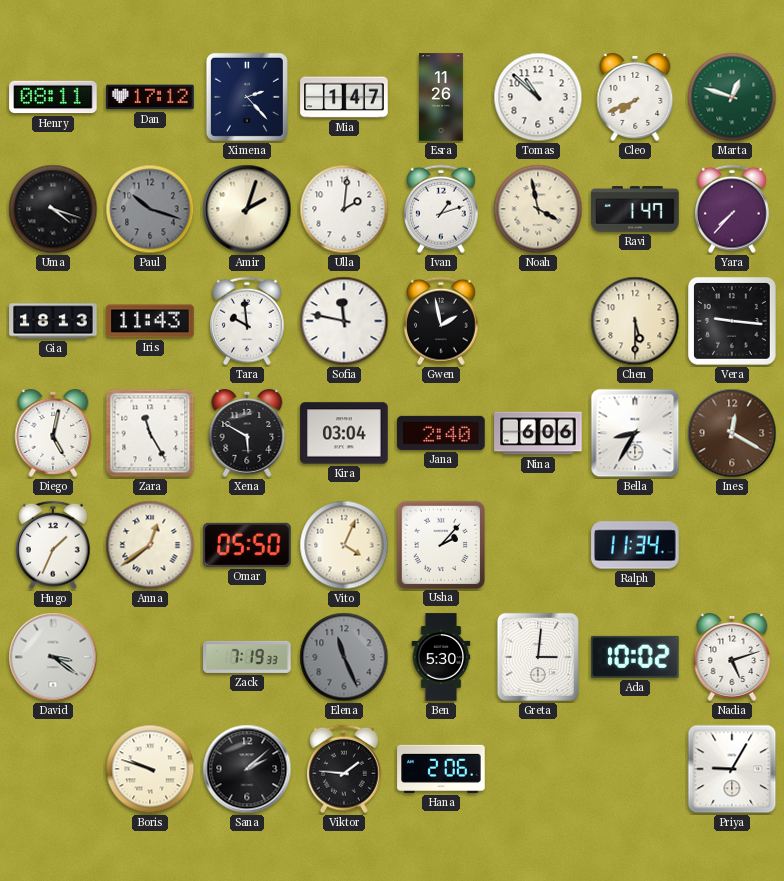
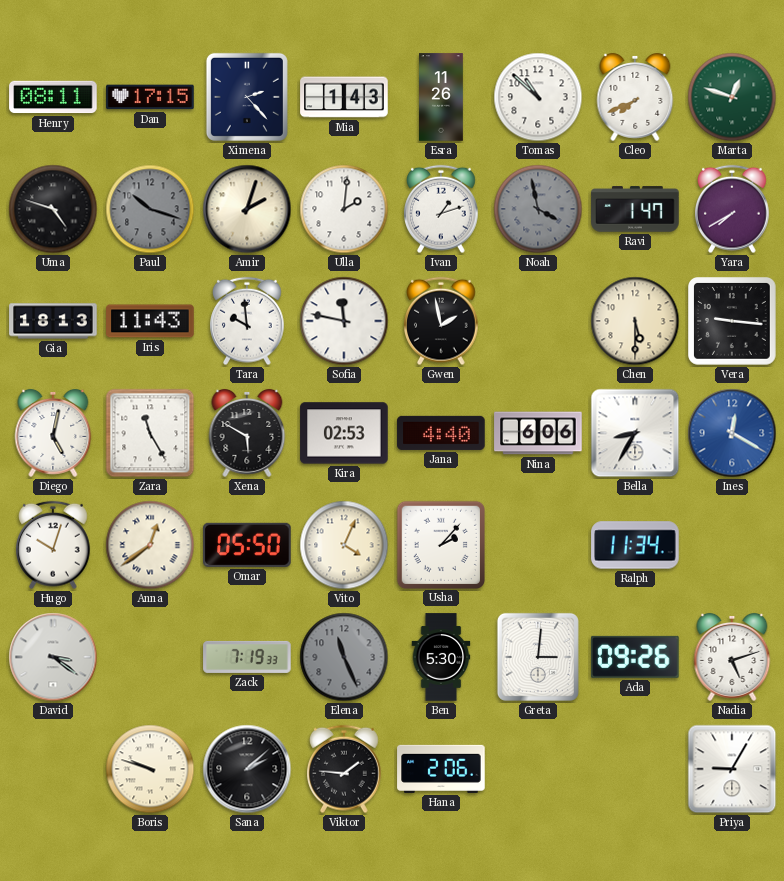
Dan: 17:12 -> 17:15 (150, 97)
Mia: 1:47 -> 1:43 (344, 97)
Uma: 4:18 -> 4:48 (53, 209)
Noah dial: cream -> grey (538, 209)
Yara: 7:37 -> 7:40 (733, 209)
Kira: 03:04 -> 02:53 (344, 433)
Jana: 2:40 -> 4:40 (441, 433)
Ines dial: brown -> blue (732, 433)
Hugo: 1:34 -> 10:03 (54, 545)
Ada: 10:02 -> 09:26 (635, 657)
